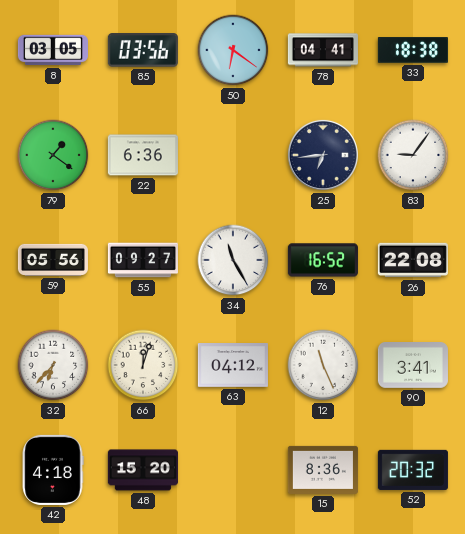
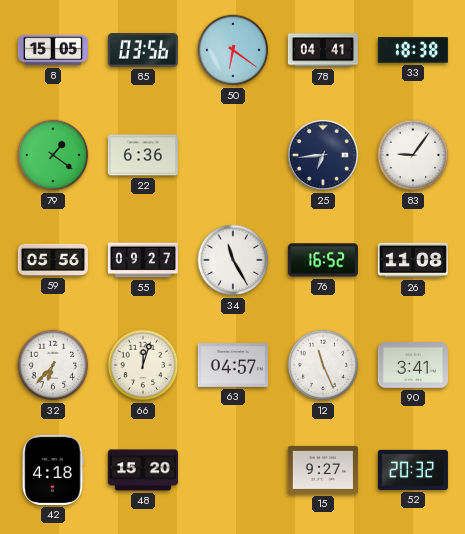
8: 03:05 -> 15:05 (53, 50)
26: 22:08 -> 11:08 (413, 260)
63: 04:12 -> 04:57 (233, 366)
15: 8:36 -> 9:27 (323, 470)
